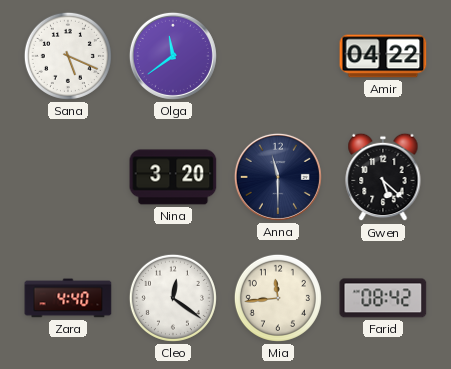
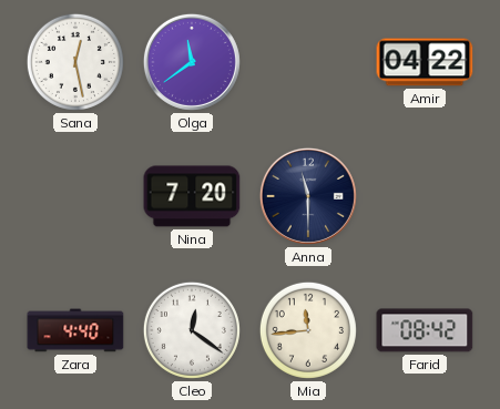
Sana: 5:19 -> 12:28 (75, 62)
Nina: 3:20 -> 7:20 (192, 196)
Gwen: 5:22 -> none (383, 177)
